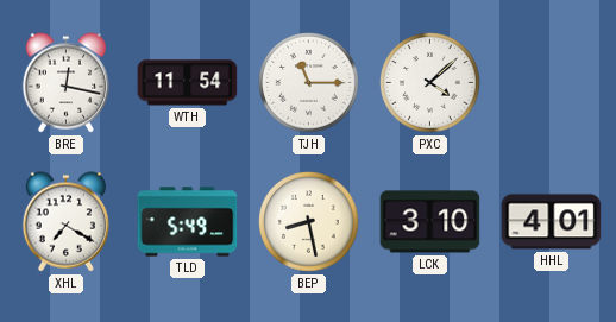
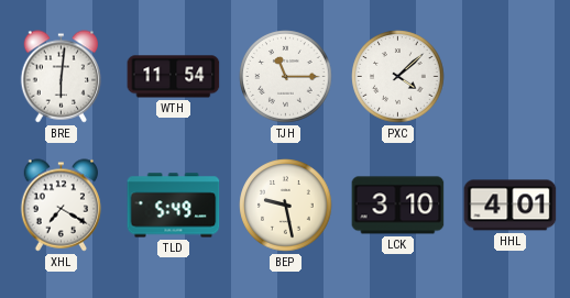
BRE: 12:17 -> 6:01 (62, 77)
BEP: 8:28 -> 9:28 (286, 206)
